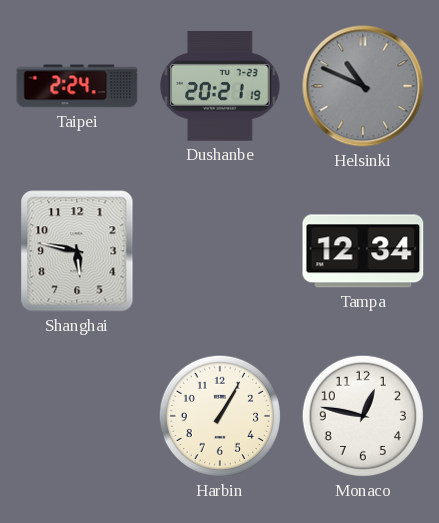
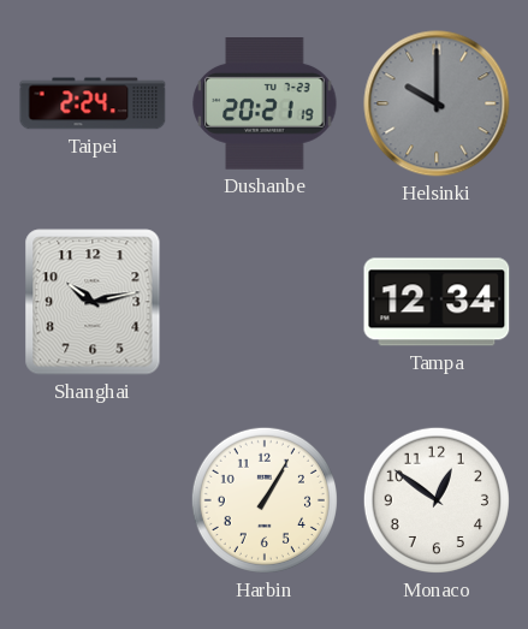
Helsinki: 10:49 -> 10:00 (437, 103)
Shanghai: 5:47 -> 10:13 (93, 302)
Monaco: 12:47 -> 12:51 (437, 500)
